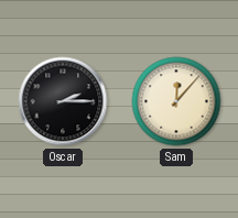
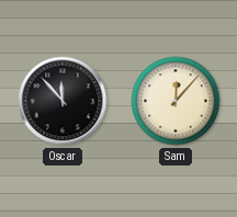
Oscar: 2:15 -> 11:53 (63, 101)
